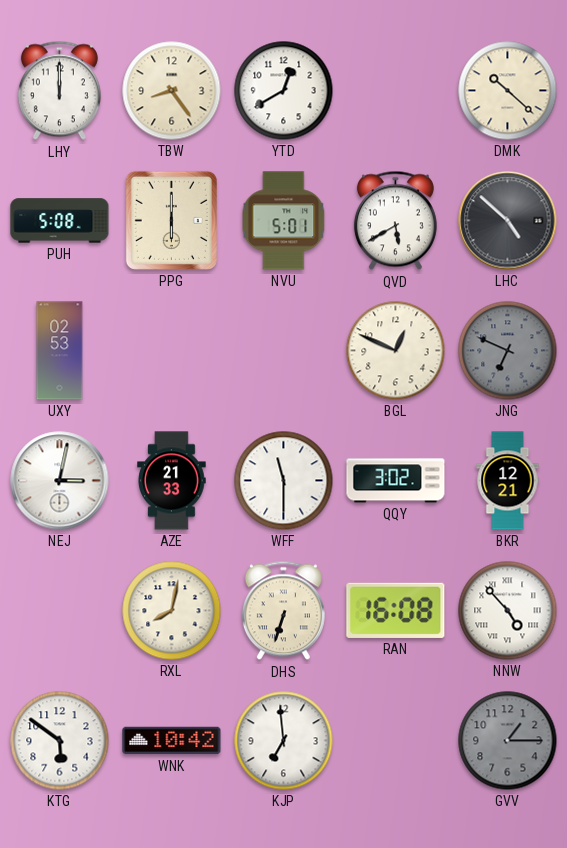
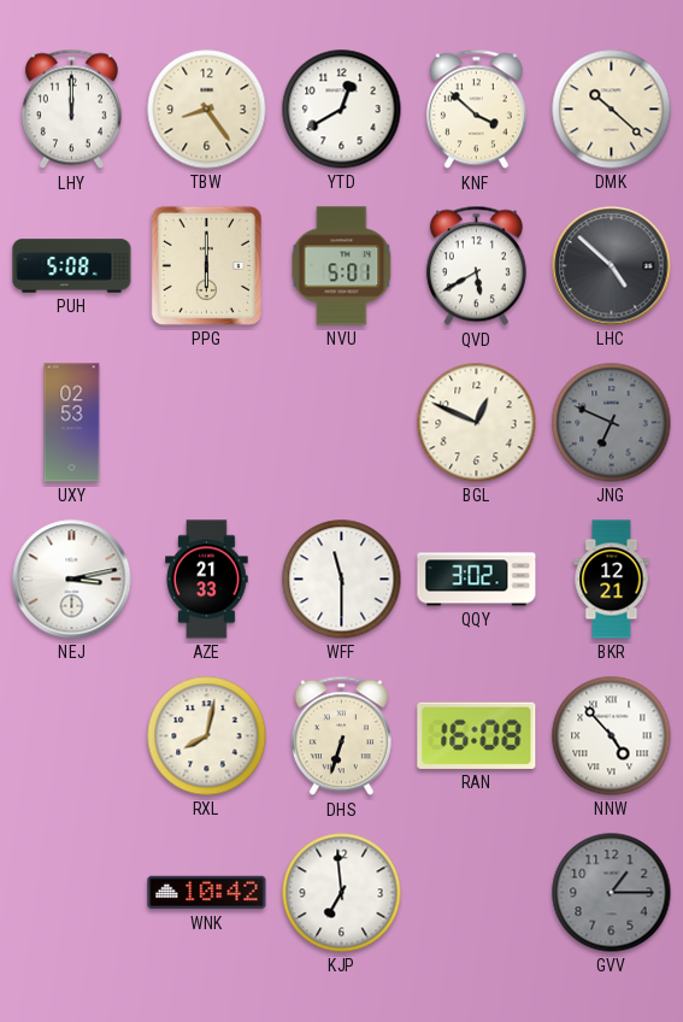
KNF: none -> 3:52 (476, 110)
NEJ: 3:02 -> 3:13 (72, 580)
KTG: 5:51 -> none (60, 741)
